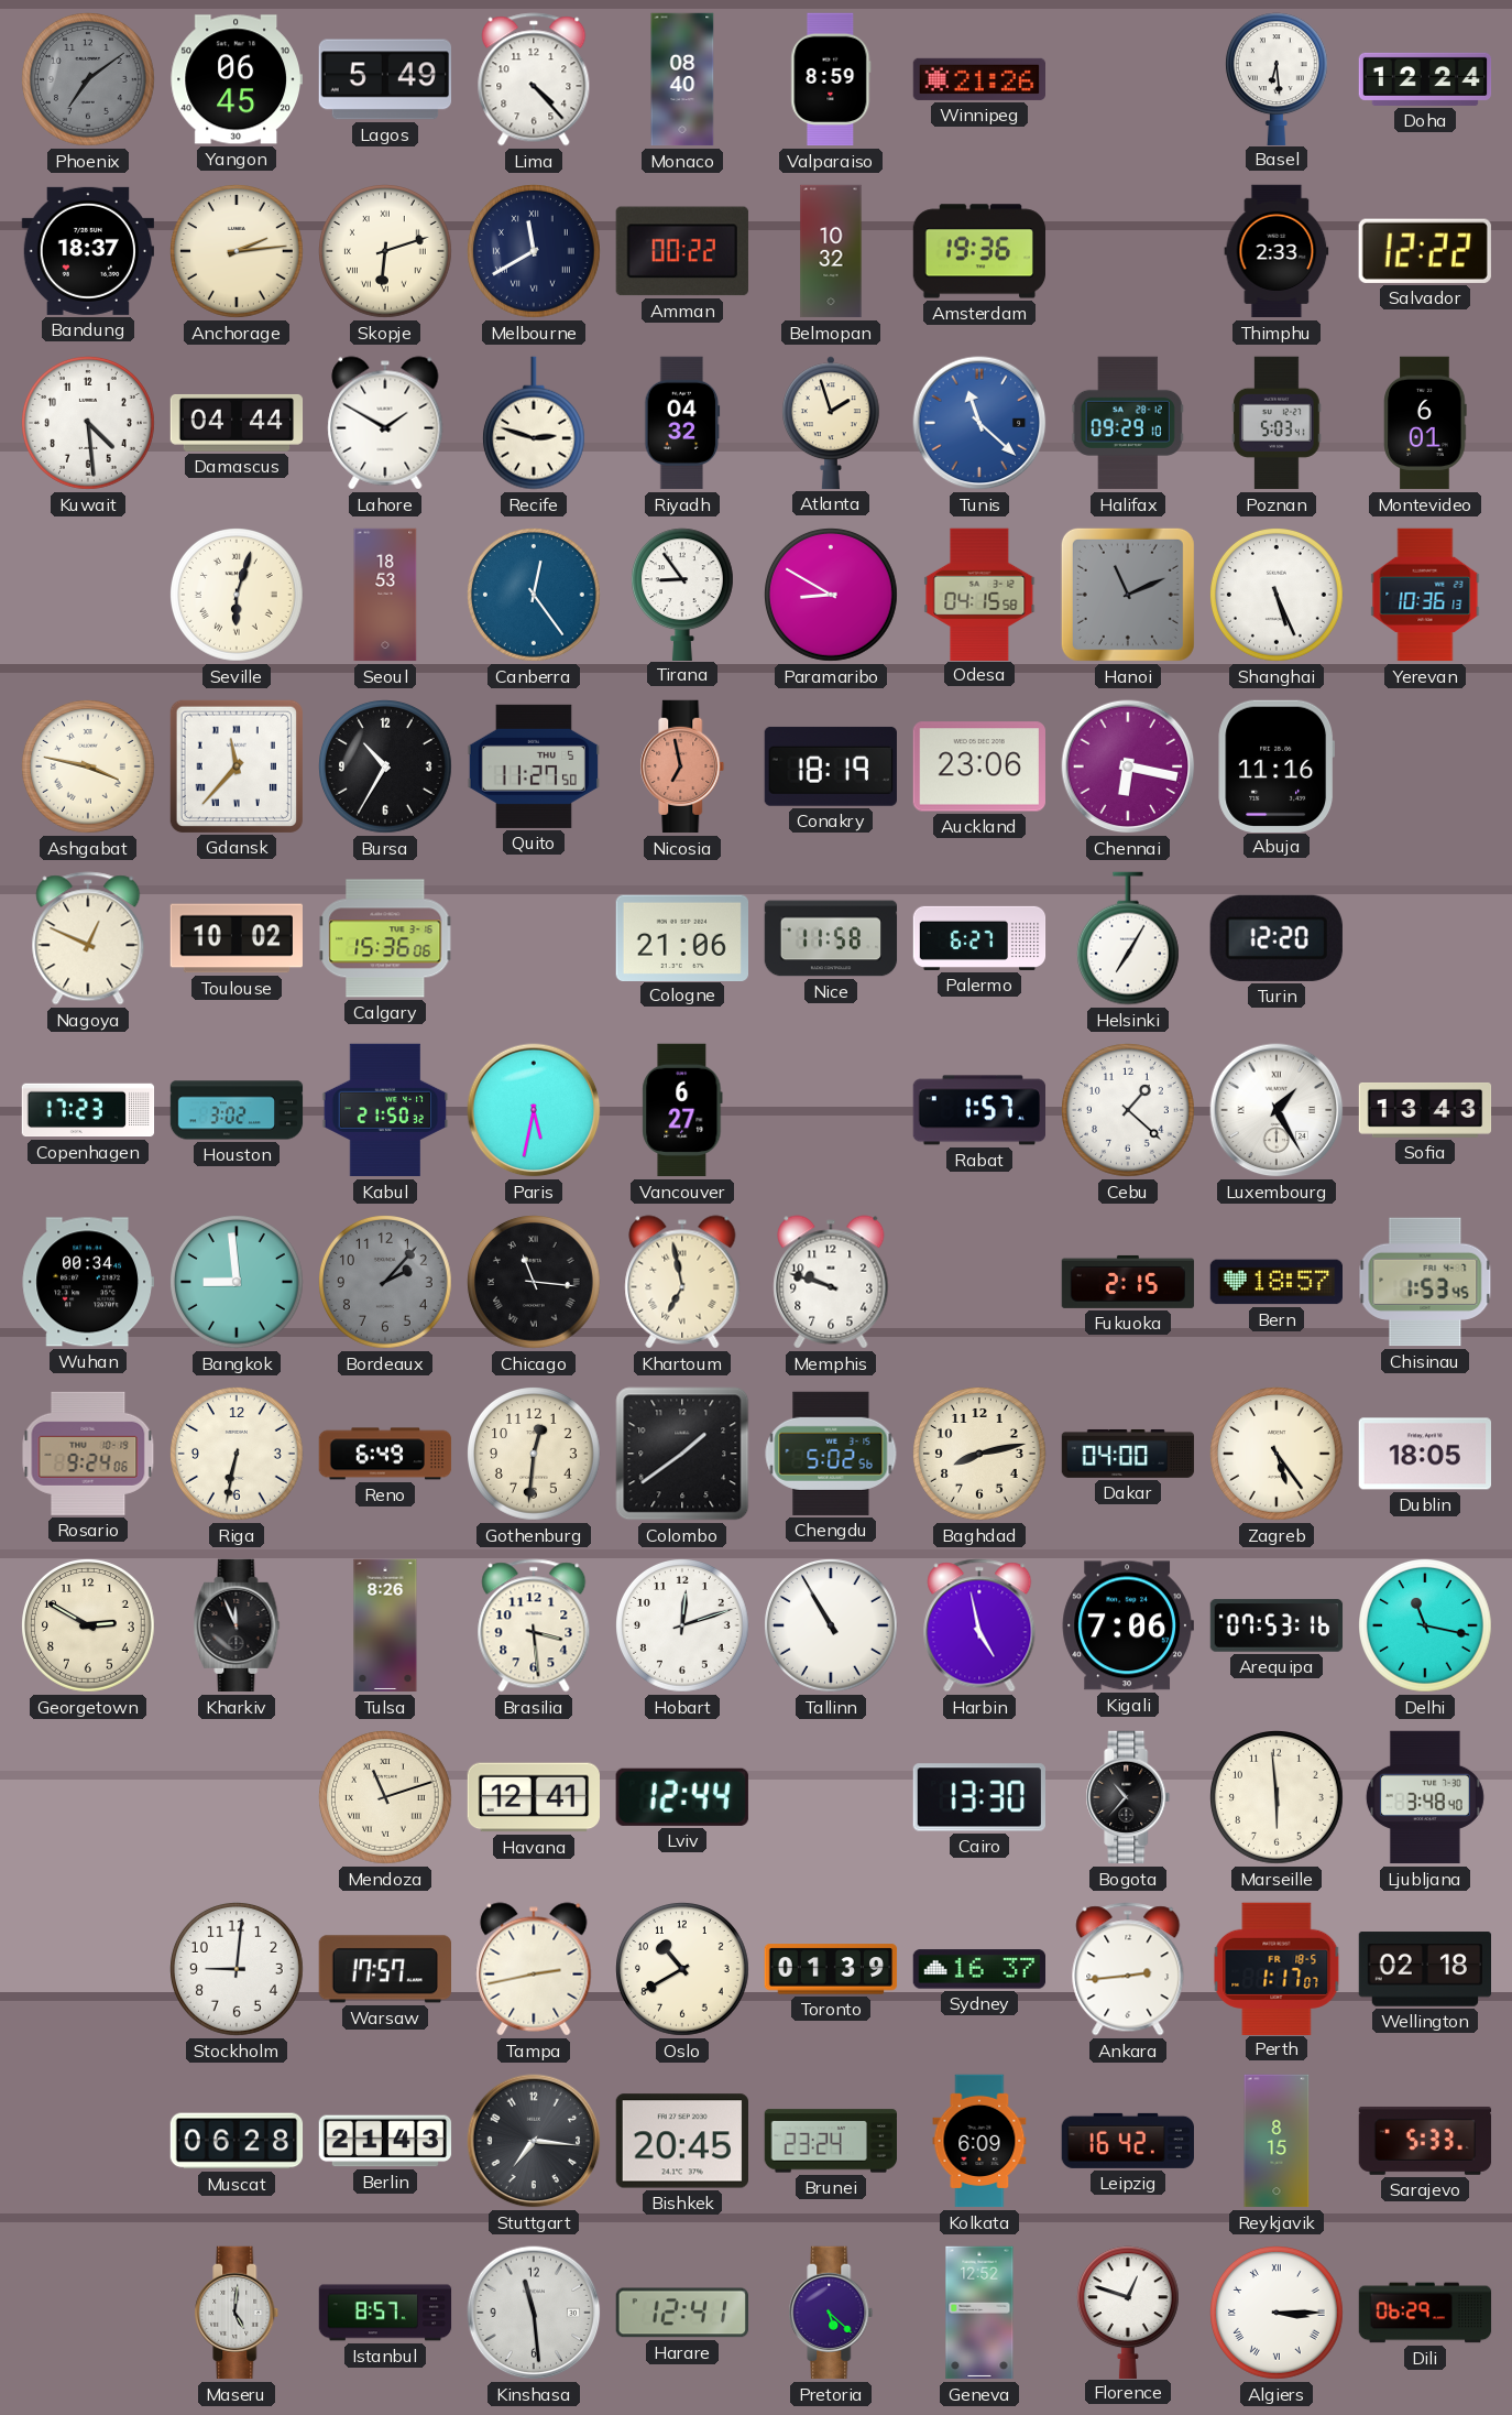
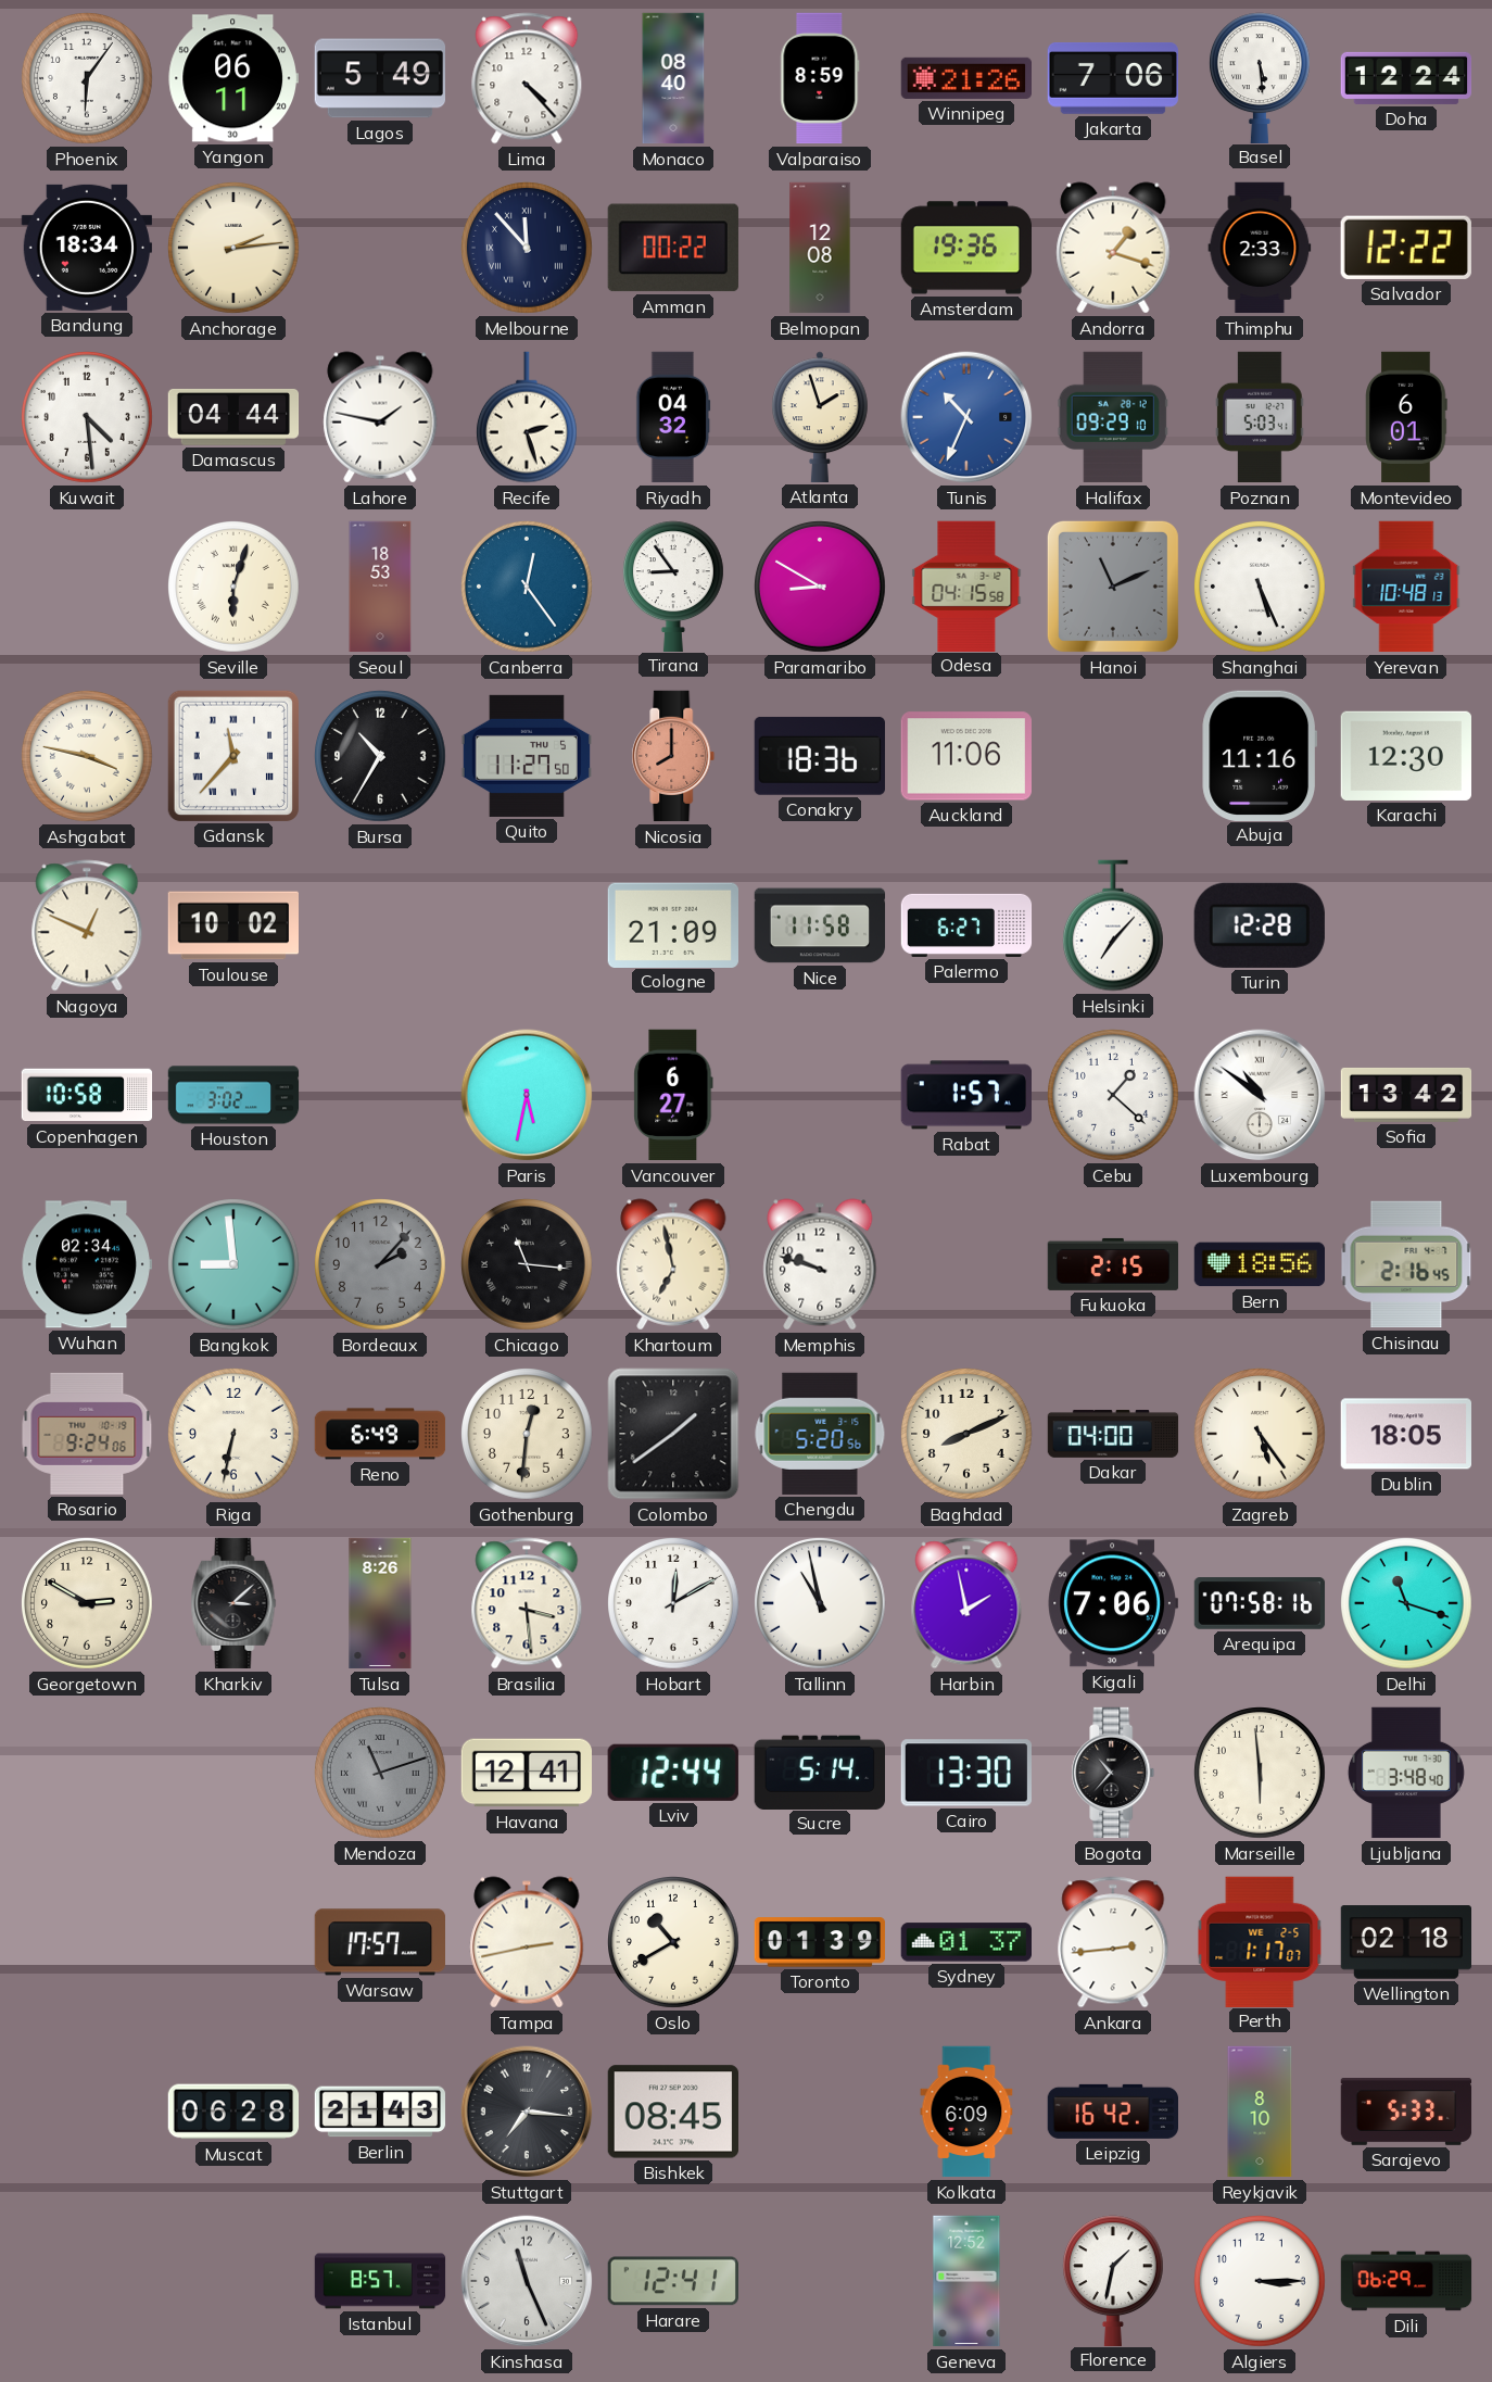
Phoenix: 7:09 -> 6:06 (88, 79)
Phoenix dial: grey -> white (88, 79)
Yangon: 06:45 -> 06:11 (232, 78)
Jakarta: none -> 7:06 (1112, 79)
Basel: 6:29 -> 5:29 (1260, 77)
Bandung: 18:37 -> 18:34 (86, 248)
Skopje: 6:12 -> none (386, 252)
Melbourne: 11:40 -> 11:53 (528, 249)
Belmopan: 10:32 -> 12:08 (820, 248)
Andorra: none -> 1:18 (1113, 248)
Lahore: 1:50 -> 1:47 (380, 417)
Recife: 2:48 -> 2:27 (527, 417)
Tunis: 11:22 -> 10:34 (966, 417)
Yerevan: 10:36 -> 10:48 (1406, 587)
Nicosia: 6:58 -> 8:00 (673, 756)
Conakry: 18:19 -> 18:36 (820, 756)
Auckland: 23:06 -> 11:06 (966, 756)
Chennai: 6:17 -> none (1128, 766)
Karachi: none -> 12:30 (1405, 756)
Calgary: 15:36 -> none (385, 938)
Cologne: 21:06 -> 21:09 (672, 924)
Helsinki: 7:05 -> 7:07 (1113, 925)
Turin: 12:20 -> 12:28 (1260, 925)
Copenhagen: 17:23 -> 10:58 (87, 1095)
Kabul: 21:50 -> none (385, 1110)
Luxembourg: 1:25 -> 10:51 (1260, 1095)
Sofia: 13:43 -> 13:42 (1406, 1095)
Wuhan: 00:34 -> 02:34 (86, 1264)
Bern: 18:57 -> 18:56 (1259, 1264)
Chisinau: 1:53 -> 2:16 (1406, 1264)
Chengdu: 5:02 -> 5:20 (820, 1434)
Baghdad: 8:13 -> 8:11 (968, 1435)
Kharkiv: 11:56 -> 3:08 (233, 1603)
Hobart: 12:12 -> 12:10 (674, 1604)
Tallinn: 10:55 -> 10:58 (821, 1604)
Harbin: 4:58 -> 1:58 (966, 1603)
Arequipa: 07:53 -> 07:58 (1260, 1603)
Delhi: 11:17 -> 11:18 (1407, 1604)
Mendoza dial: cream -> grey (381, 1774)
Sucre: none -> 5:14 (819, 1772)
Stockholm: 9:01 -> none (238, 1970)
Sydney: 16:37 -> 01:37 (965, 1942)
Perth date: FR 18-5 -> WE 2-5 (1260, 1941)
Bishkek: 20:45 -> 08:45 (672, 2112)
Brunei: 23:24 -> none (831, 2141)
Reykjavik: 8:15 -> 8:10 (1260, 2112)
Maseru: 5:01 -> none (237, 2313)
Kinshasa: 11:29 -> 11:26 (527, 2281)
Pretoria: 5:22 -> none (831, 2313)
Florence: 12:48 -> 1:32 (1113, 2280)
Algiers numerals: Roman -> Arabic (1261, 2282)
